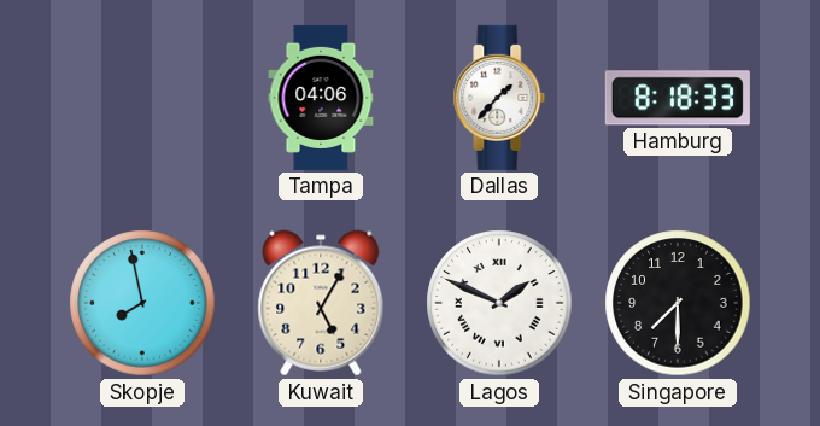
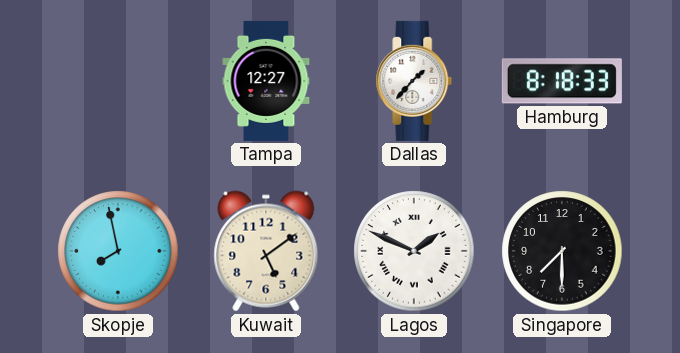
Tampa: 04:06 -> 12:27 (266, 81)
Kuwait: 5:05 -> 5:09 (266, 251)
